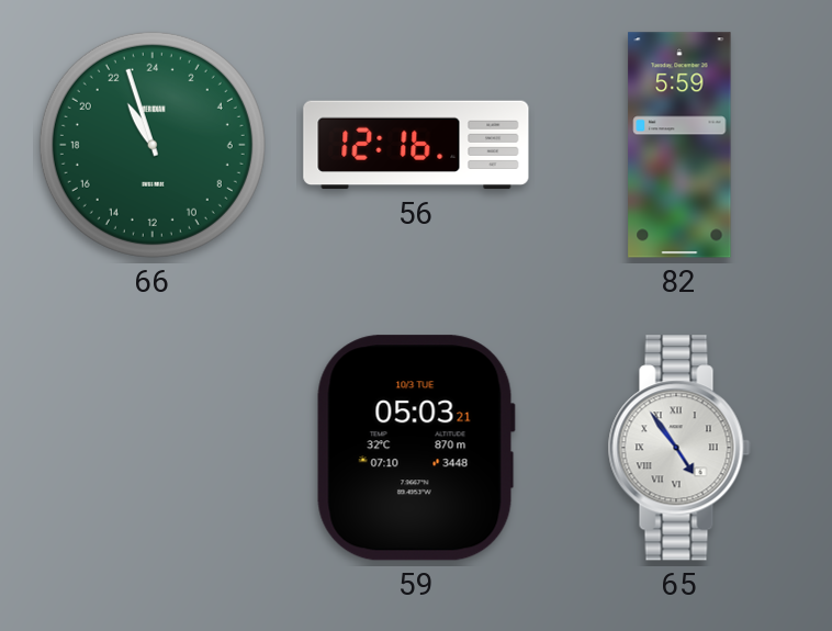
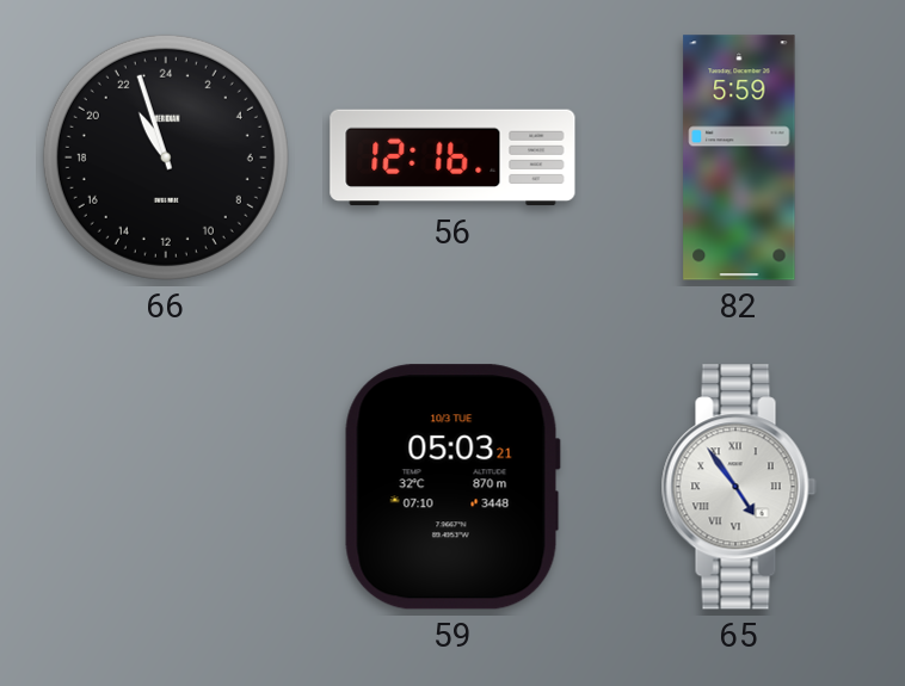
66 dial: green -> black (166, 157)
